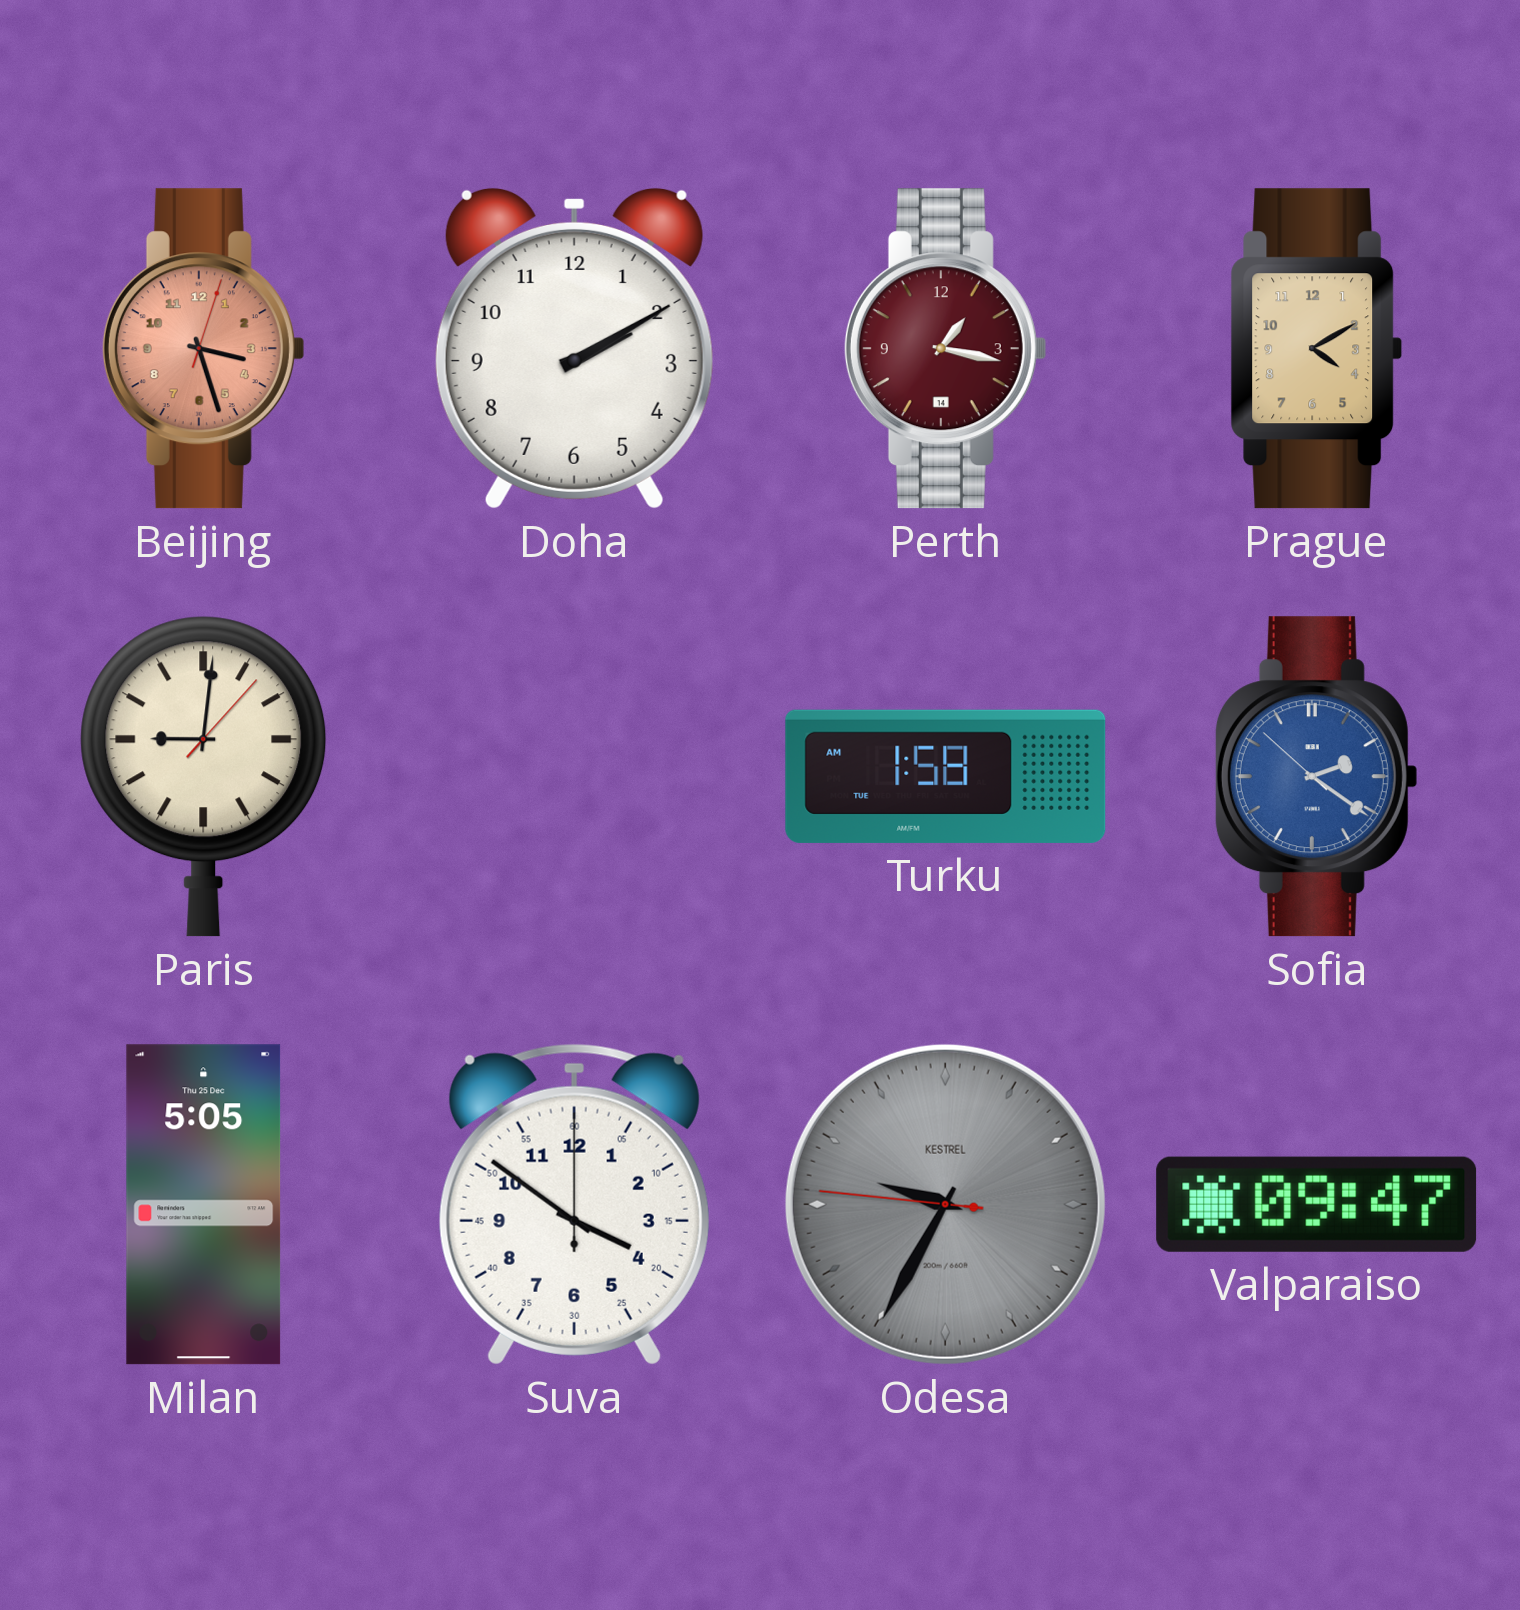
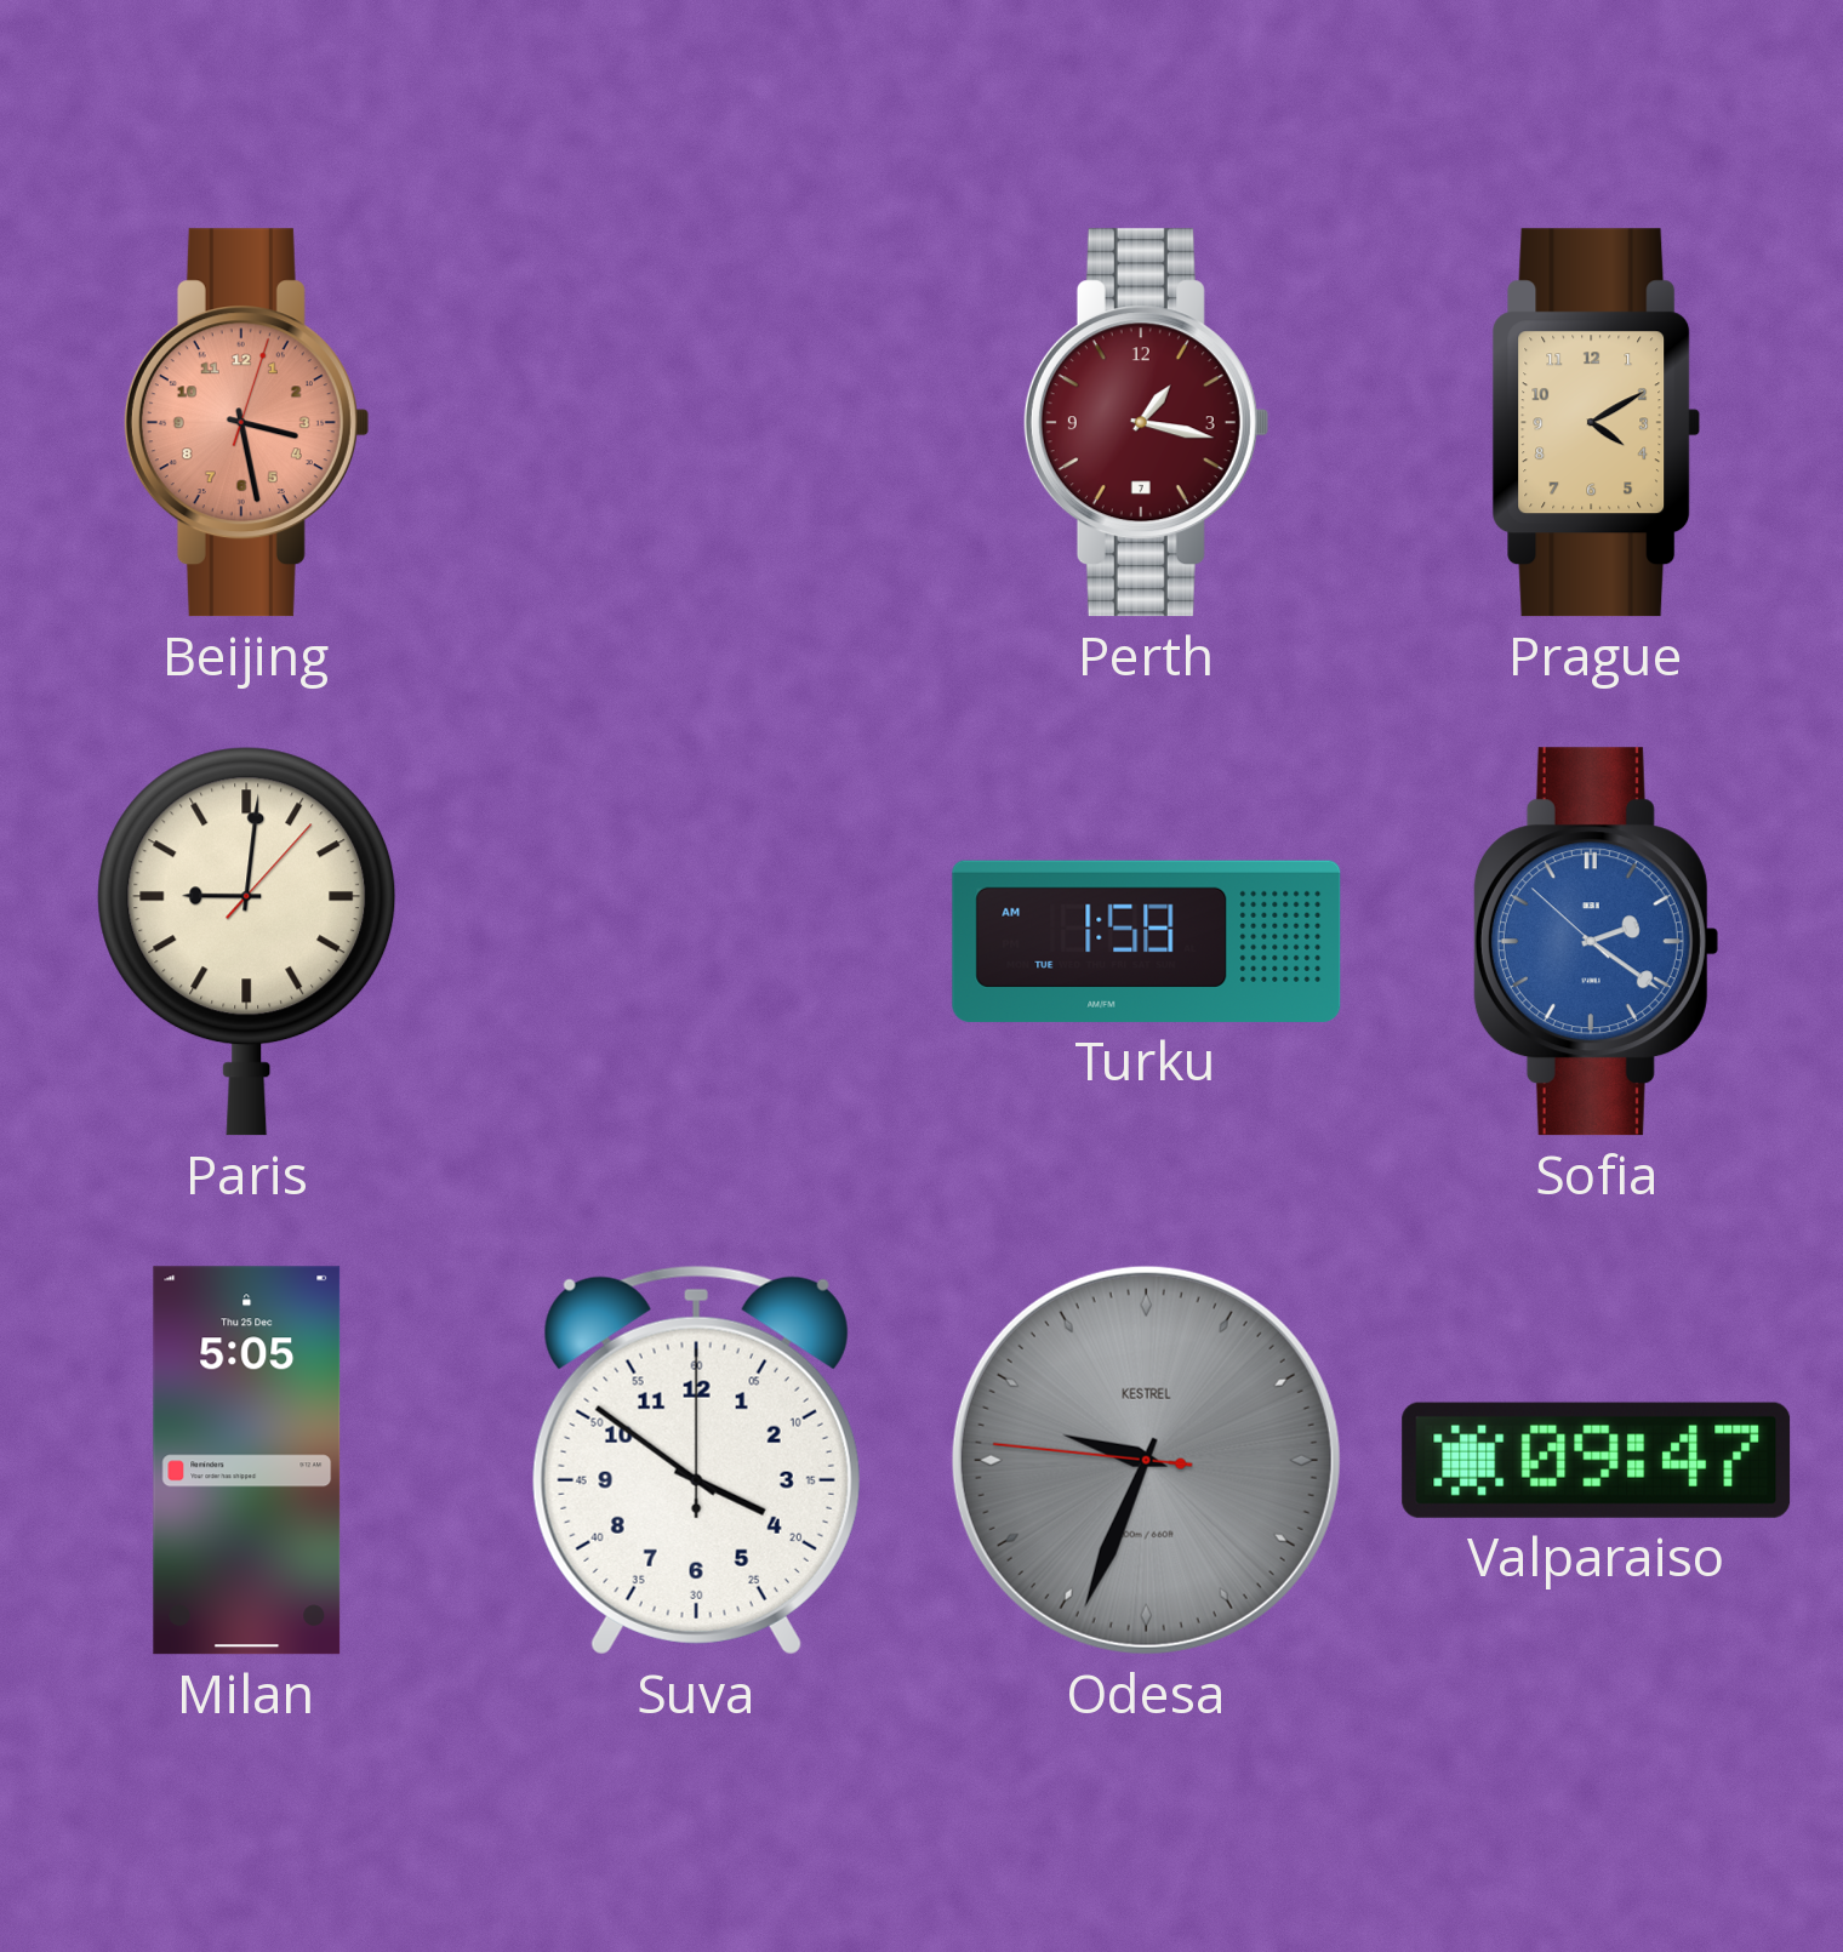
Beijing: 3:27 -> 3:28 (246, 423)
Doha: 2:10 -> none (574, 348)
Perth date: 14 -> 7 (1146, 423)
Odesa: 9:34 -> 9:33 (1146, 1460)
